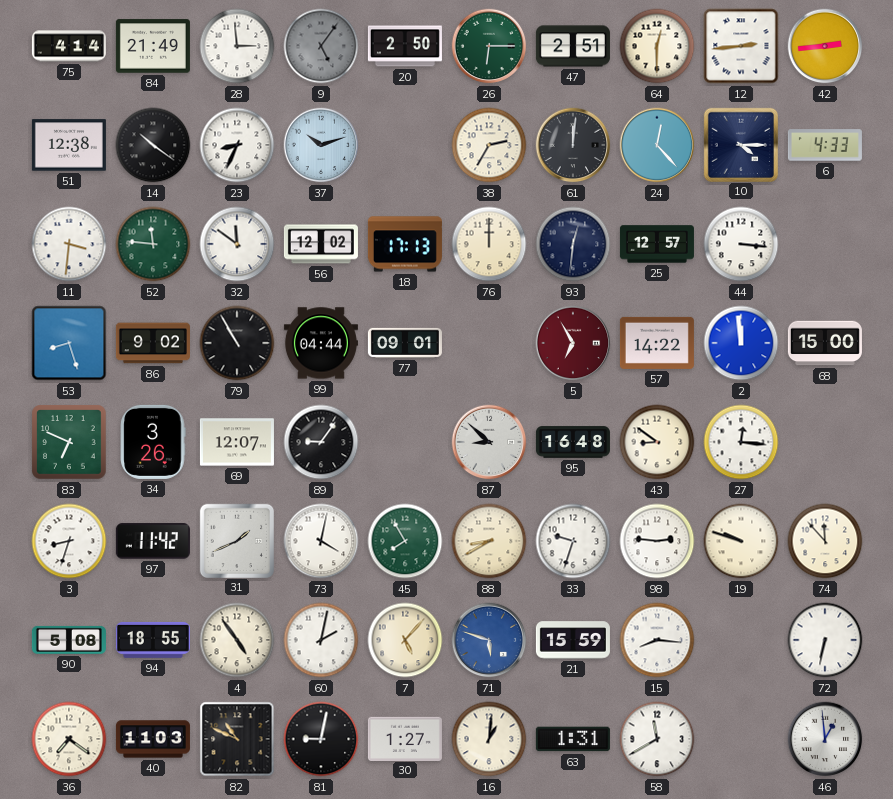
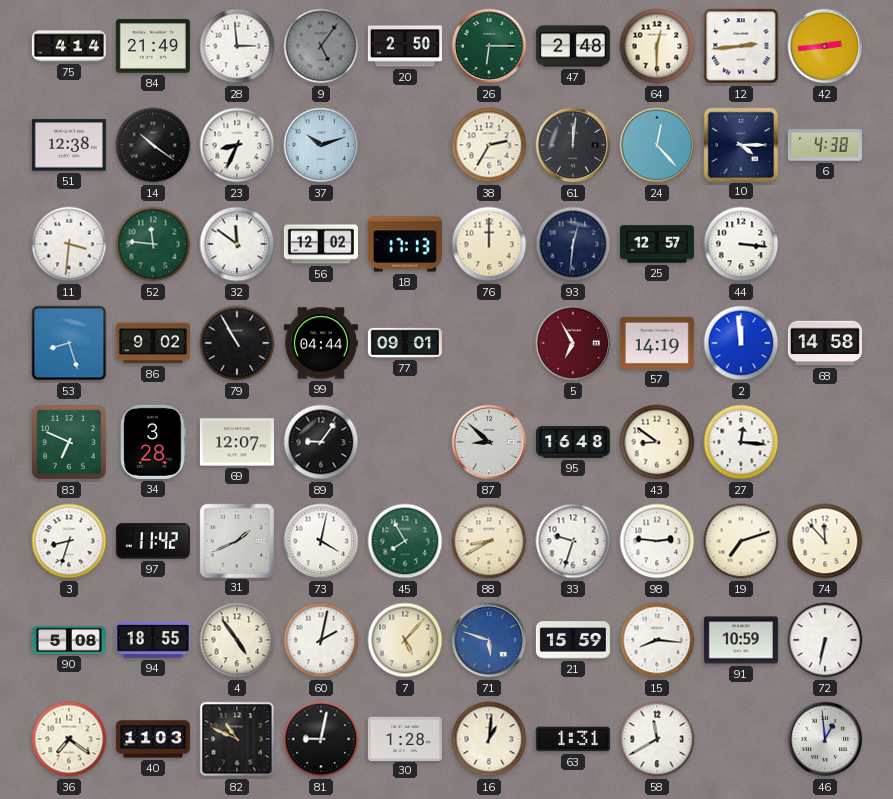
47: 2:51 -> 2:48 (573, 46)
6: 4:33 -> 4:38 (825, 145)
57: 14:22 -> 14:19 (657, 343)
68: 15:00 -> 14:58 (825, 343)
34: 3:26 -> 3:28 (153, 442)
19: 9:48 -> 7:12 (741, 541)
91: none -> 10:59 (741, 640)
30: 1:27 -> 1:28 (405, 738)
